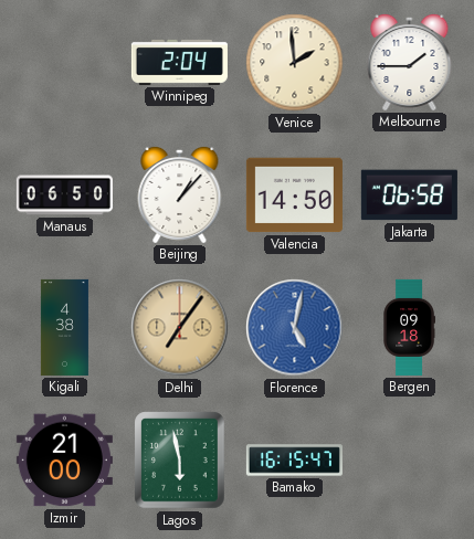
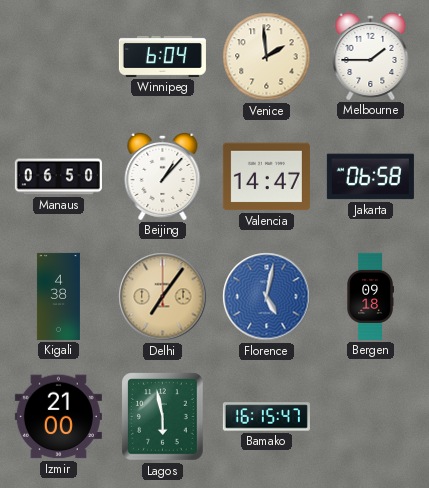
Winnipeg: 2:04 -> 6:04 (162, 56)
Valencia: 14:50 -> 14:47 (266, 177)
